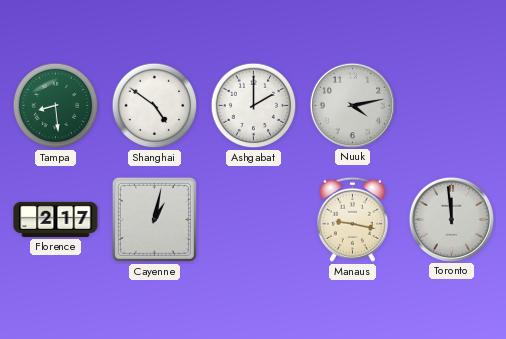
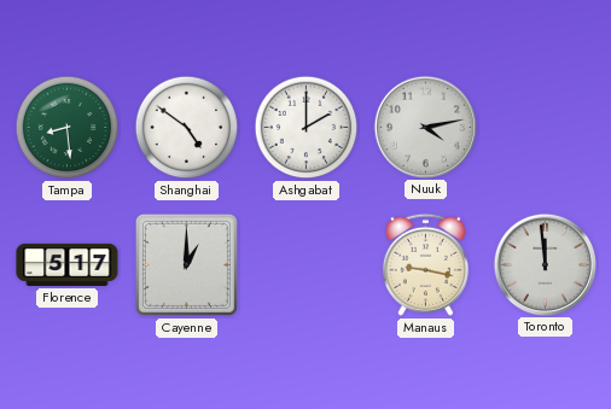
Florence: 2:17 -> 5:17 (68, 264)
Cayenne: 1:02 -> 1:00 (186, 264)
